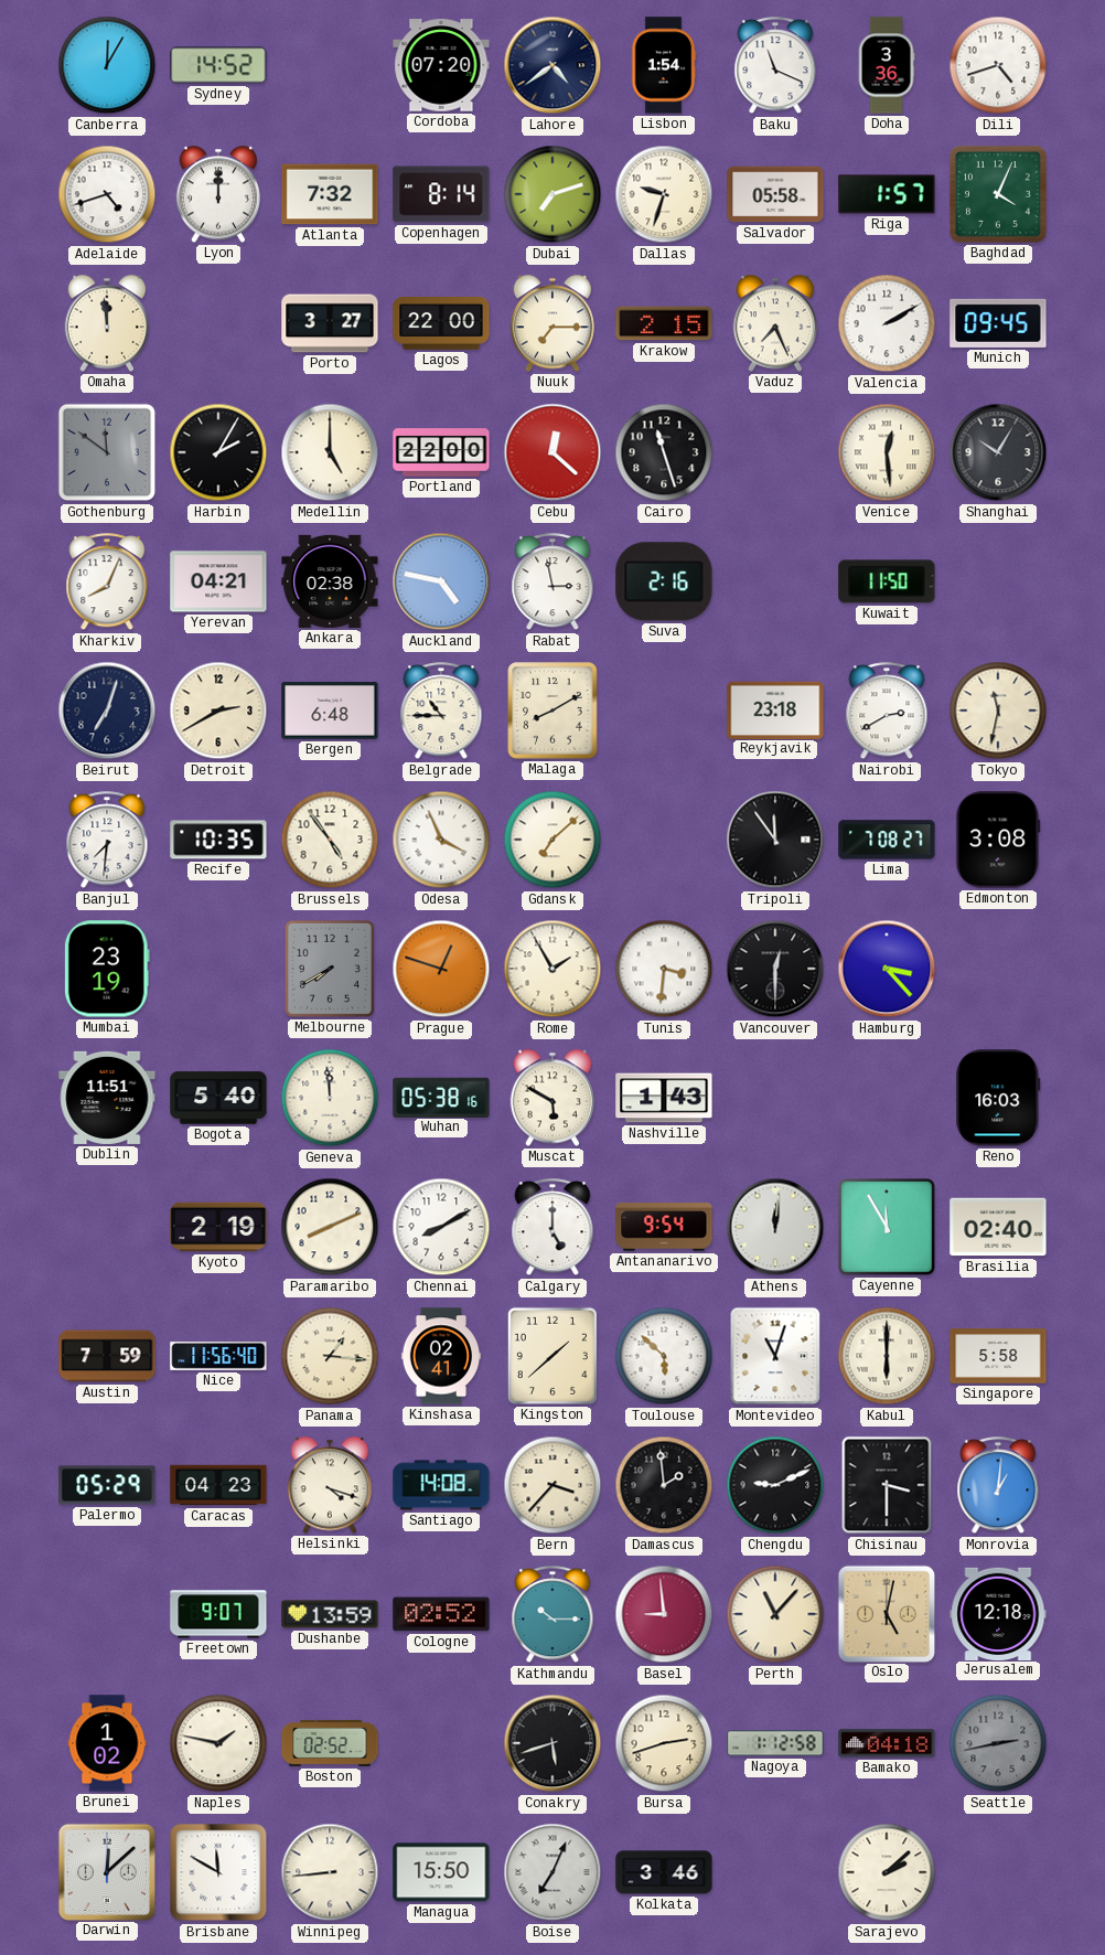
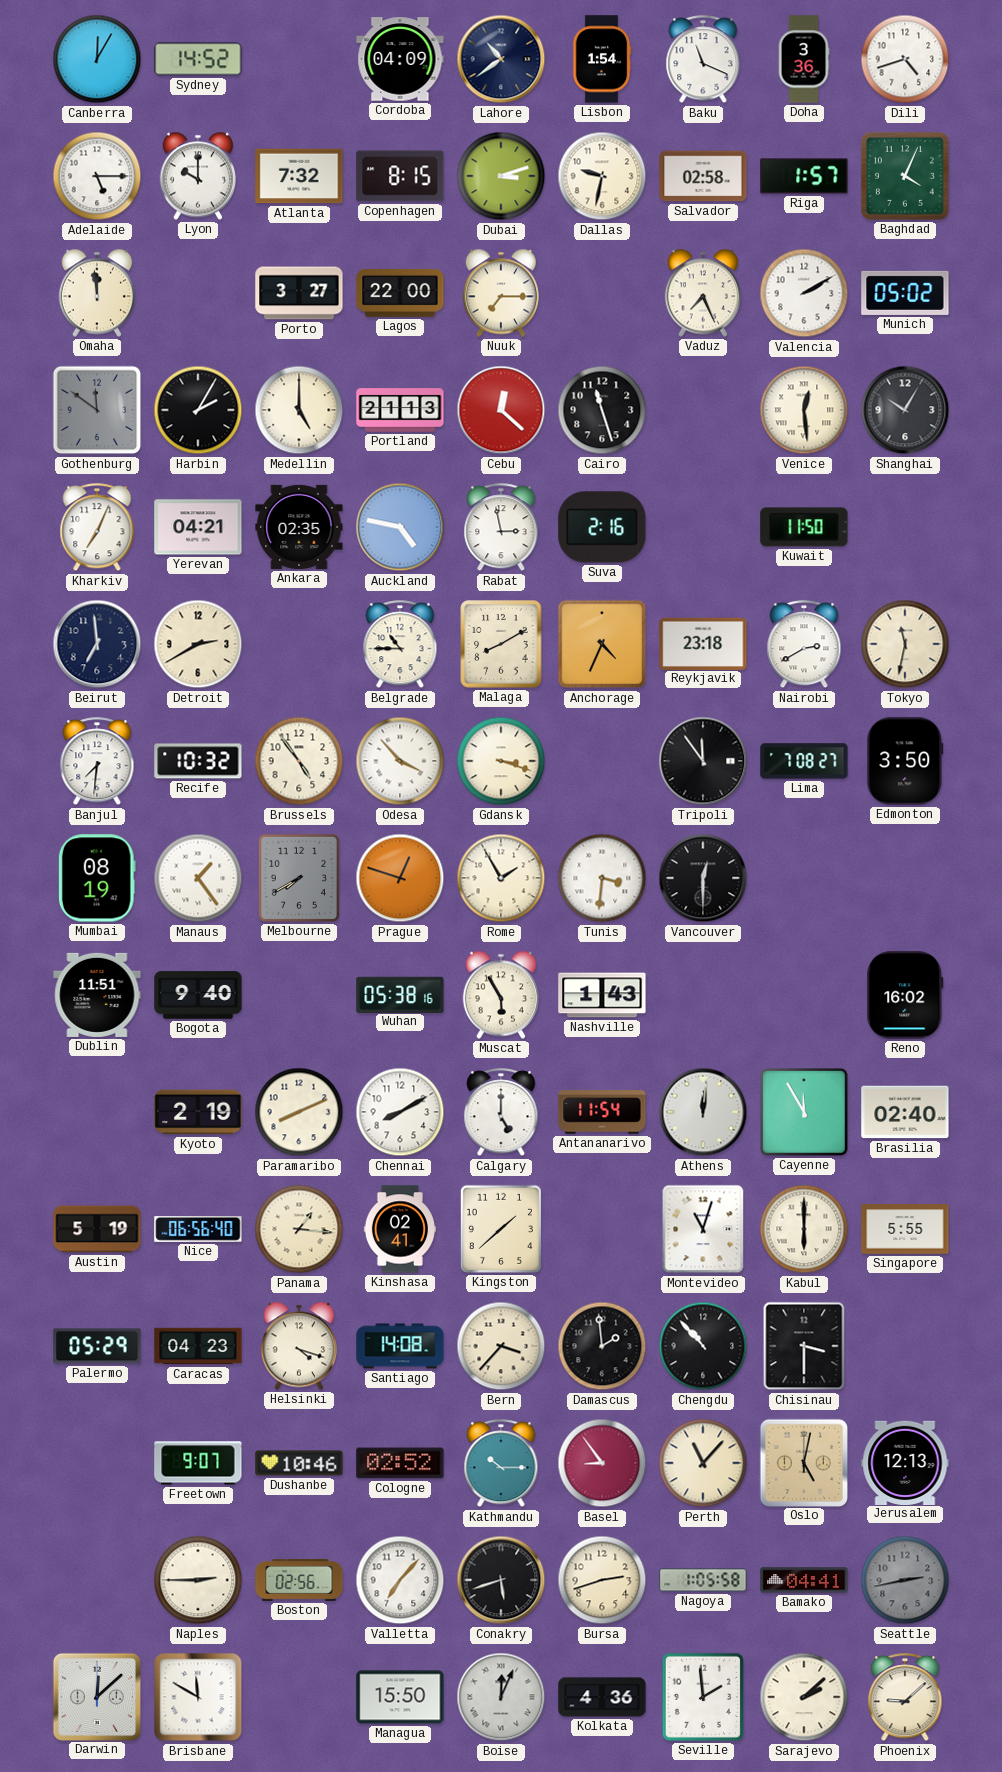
Cordoba: 07:20 -> 04:09 (400, 59)
Lahore: 4:39 -> 10:39 (501, 59)
Adelaide: 4:42 -> 5:15 (97, 176)
Lyon: 12:00 -> 10:00 (198, 176)
Copenhagen: 8:14 -> 8:15 (400, 176)
Dubai: 7:12 -> 3:12 (501, 176)
Dallas: 9:33 -> 9:32 (602, 176)
Salvador: 05:58 -> 02:58 (703, 176)
Krakow: 2:15 -> none (664, 323)
Munich: 09:45 -> 05:02 (905, 293)
Portland: 22:00 -> 21:13 (400, 410)
Kharkiv: 8:04 -> 7:04 (97, 528)
Ankara: 02:38 -> 02:35 (299, 527)
Beirut: 7:03 -> 6:59 (97, 644)
Bergen: 6:48 -> none (330, 711)
Anchorage: none -> 4:34 (602, 644)
Recife: 10:35 -> 10:32 (198, 761)
Odesa: 3:56 -> 3:53 (400, 761)
Gdansk: 7:08 -> 3:18 (501, 761)
Edmonton: 3:08 -> 3:50 (905, 761)
Mumbai: 23:19 -> 08:19 (97, 878)
Manaus: none -> 1:24 (198, 878)
Hamburg: 3:23 -> none (887, 969)
Bogota: 5:40 -> 9:40 (198, 995)
Geneva: 11:59 -> none (330, 1098)
Muscat: 5:50 -> 5:55 (501, 995)
Reno: 16:03 -> 16:02 (905, 995)
Antananarivo: 9:54 -> 11:54 (602, 1112)
Austin: 7:59 -> 5:19 (97, 1229)
Nice: 11:56 -> 06:56 (198, 1230)
Toulouse: 5:52 -> none (664, 1356)
Singapore: 5:58 -> 5:55 (905, 1229)
Chengdu: 9:11 -> 10:53 (703, 1346)
Monrovia: 1:01 -> none (998, 1486)
Dushanbe: 13:59 -> 10:46 (299, 1463)
Basel: 8:59 -> 8:54 (602, 1463)
Jerusalem: 12:18 -> 12:13 (905, 1462)
Brunei: 1:02 -> none (107, 1743)
Naples: 1:47 -> 2:45 (198, 1580)
Boston: 02:52 -> 02:56 (299, 1580)
Valletta: none -> 7:07 (400, 1580)
Nagoya: 1:12 -> 1:05 (703, 1580)
Bamako: 04:18 -> 04:41 (804, 1580)
Winnipeg: 8:44 -> none (330, 1872)
Boise: 7:04 -> 12:04 (501, 1697)
Kolkata: 3:46 -> 4:36 (602, 1697)
Seville: none -> 1:59 (703, 1697)
Phoenix: none -> 9:08 (905, 1698)
